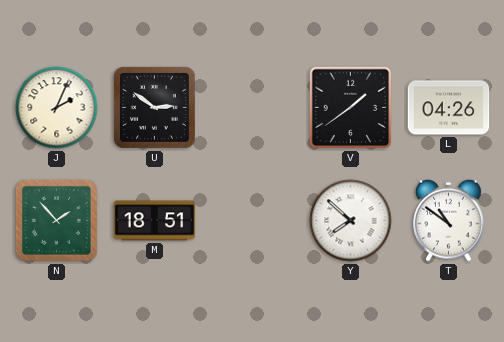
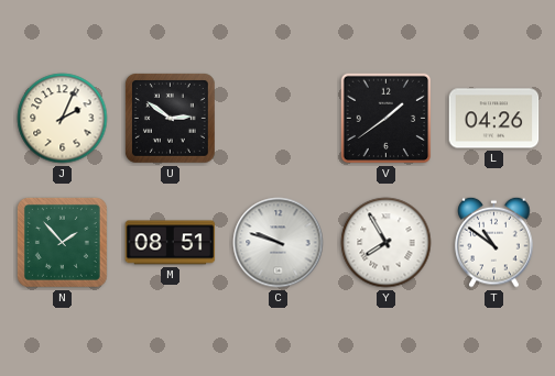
M: 18:51 -> 08:51 (171, 243)
C: none -> 9:48 (279, 243)
Y: 7:52 -> 7:55 (387, 243)
